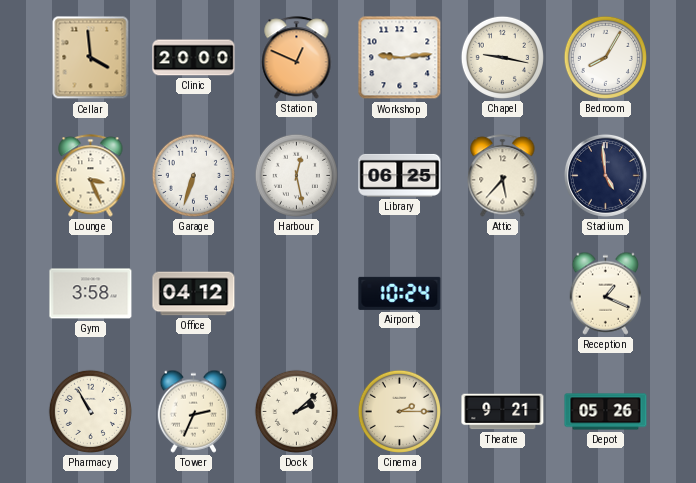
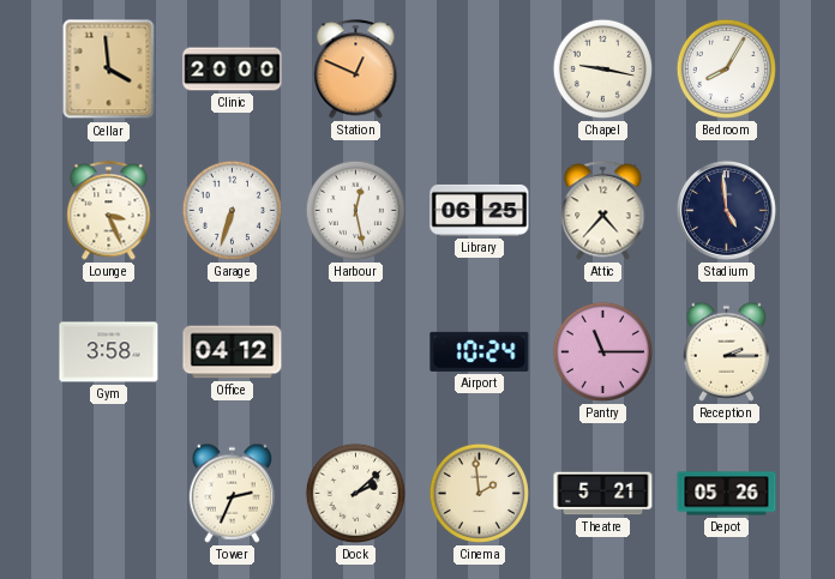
Workshop: 9:14 -> none (400, 58)
Attic: 5:37 -> 4:37 (603, 211)
Pantry: none -> 11:15 (602, 351)
Reception: 1:19 -> 2:15 (727, 351)
Pharmacy: 10:55 -> none (90, 411)
Cinema: 2:15 -> 1:59 (479, 493)
Theatre: 9:21 -> 5:21 (603, 494)
